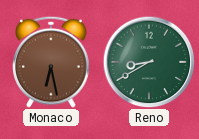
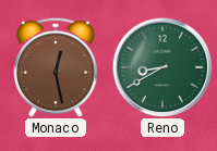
Monaco: 6:28 -> 12:28 (56, 67)
